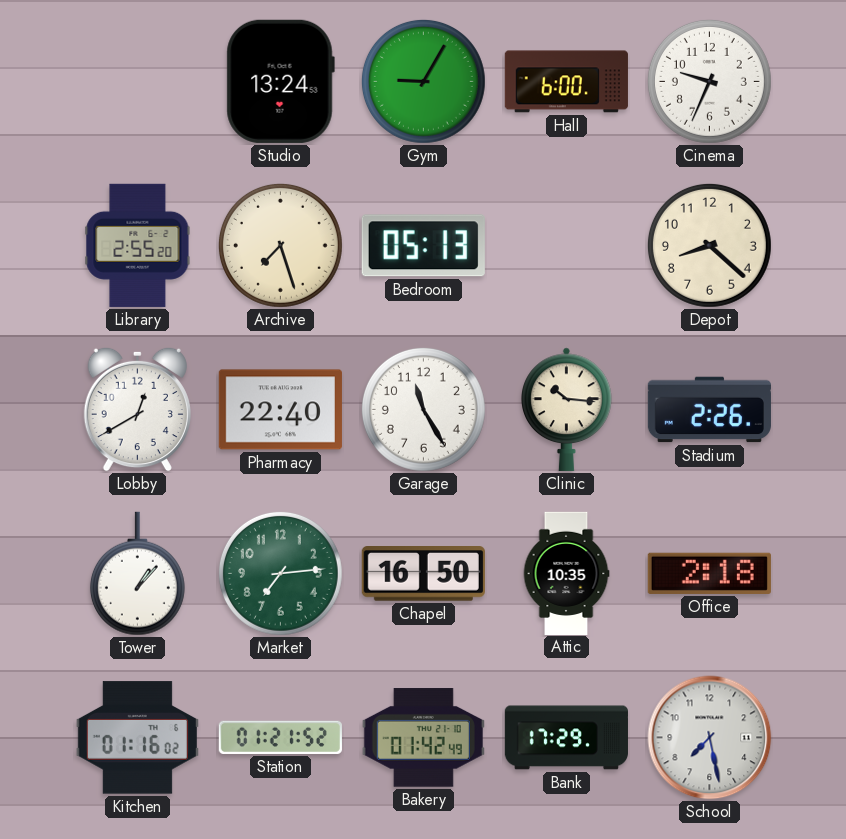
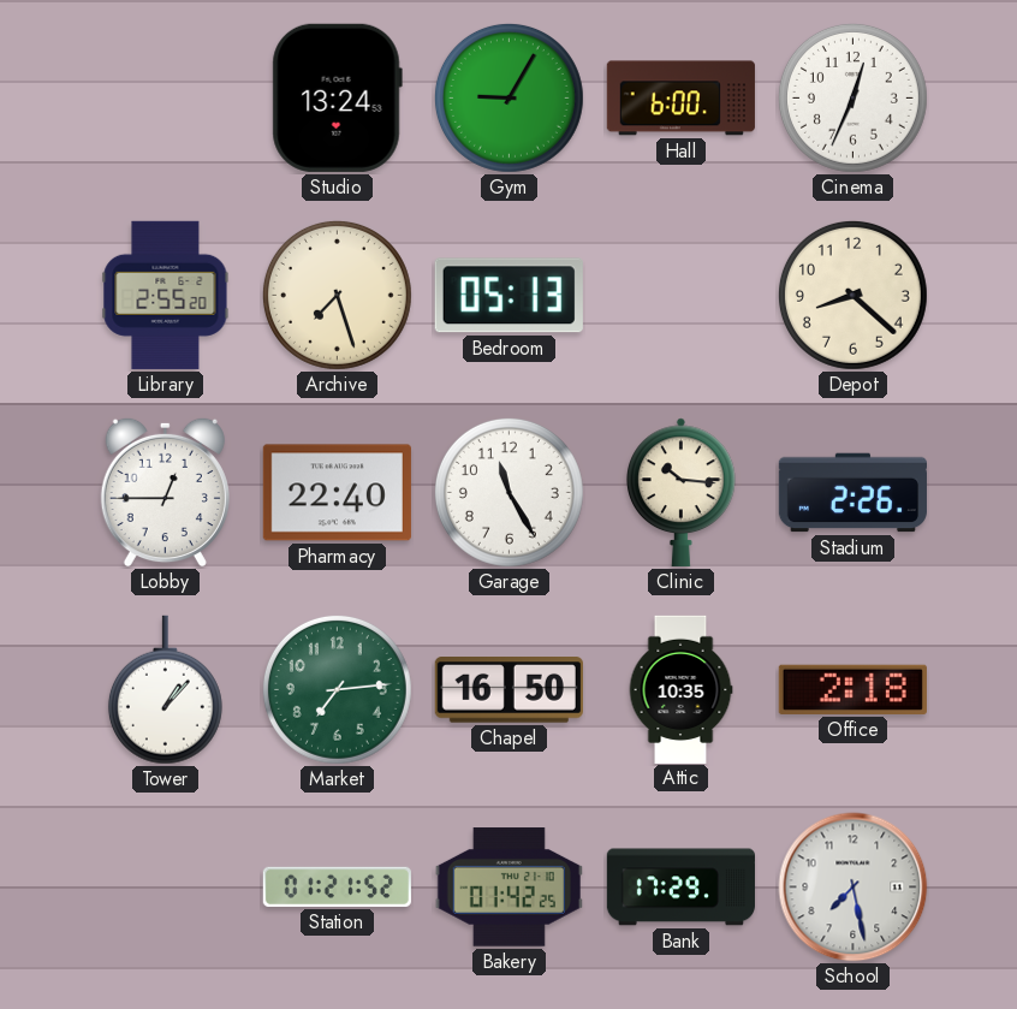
Cinema: 9:34 -> 12:34 (852, 97)
Lobby: 12:40 -> 12:45 (165, 492)
Kitchen: 01:16 -> none (137, 738)
Bakery: 01:42:49 -> 01:42:25 (508, 888)
